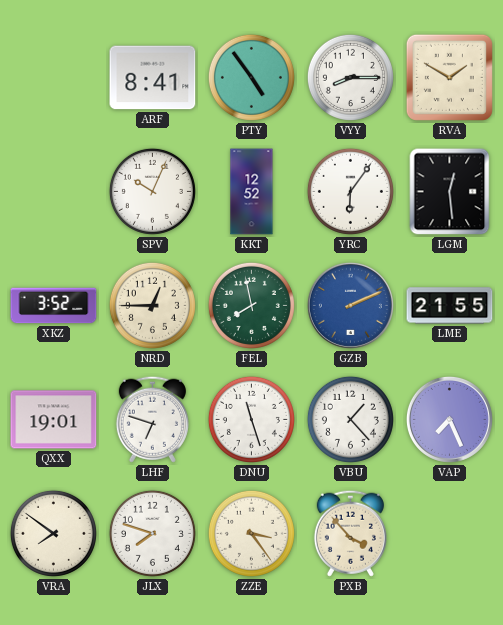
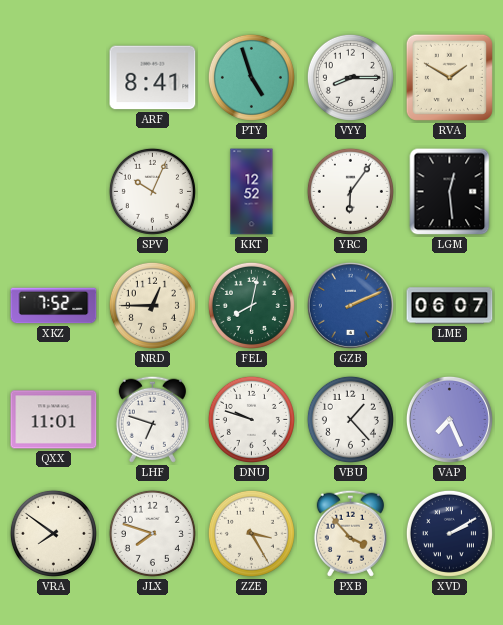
PTY: 4:54 -> 4:57 (251, 77)
XKZ: 3:52 -> 7:52 (54, 306)
FEL: 7:58 -> 8:02 (251, 305)
LME: 21:55 -> 06:07 (450, 306)
QXX: 19:01 -> 11:01 (54, 420)
DNU: 11:27 -> 9:48 (251, 419)
ZZE: 3:24 -> 3:25 (251, 533)
XVD: none -> 2:10 (449, 533)
